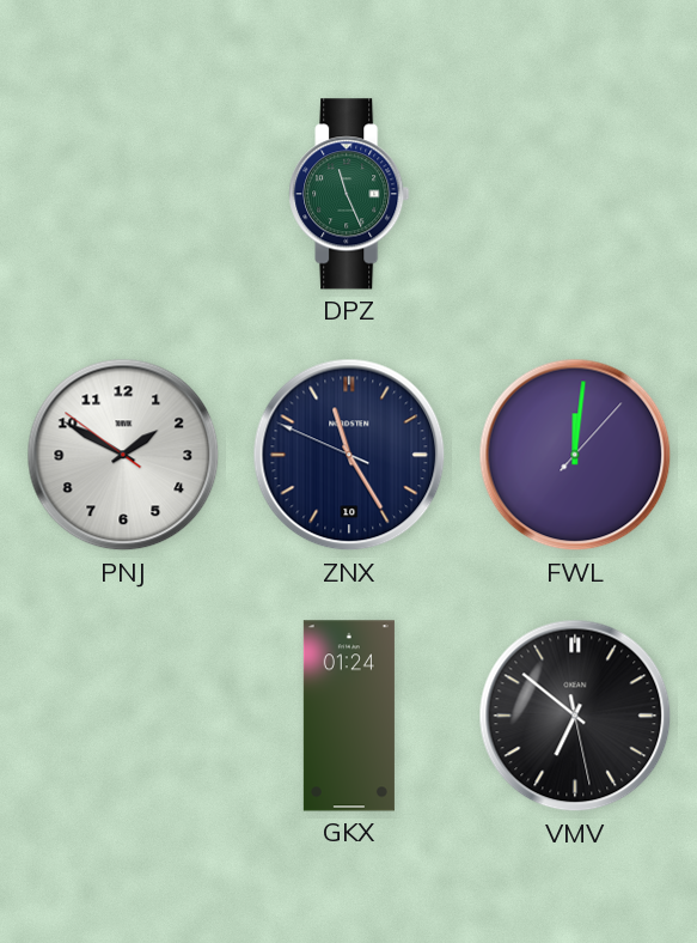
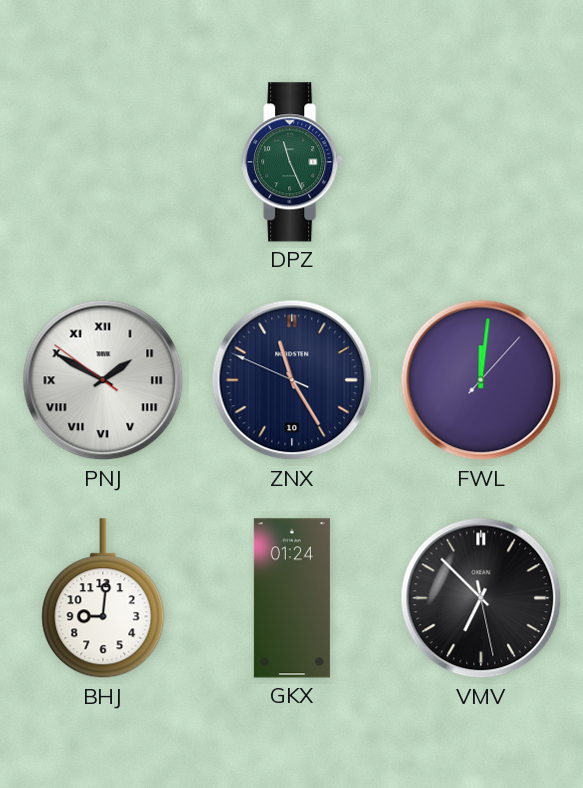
PNJ numerals: Arabic -> Roman (103, 380)
BHJ: none -> 9:01 (103, 599)
VMV: 6:51 -> 6:52 (481, 598)
